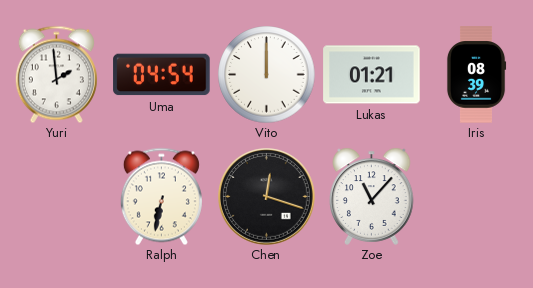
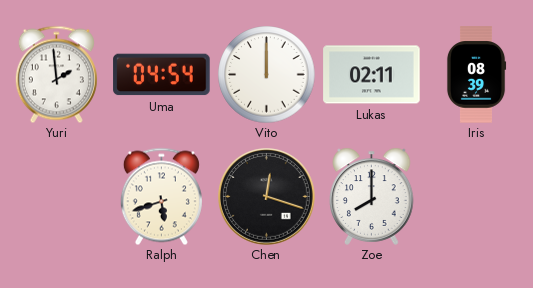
Lukas: 01:21 -> 02:11 (372, 75)
Ralph: 6:32 -> 5:42 (161, 196)
Zoe: 11:07 -> 8:00 (372, 196)
